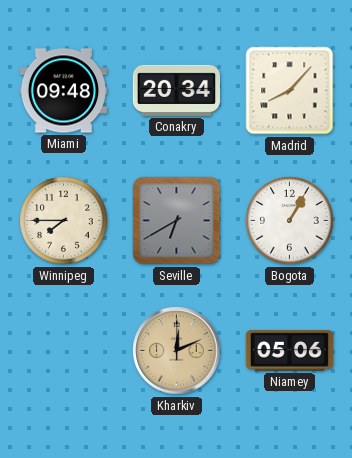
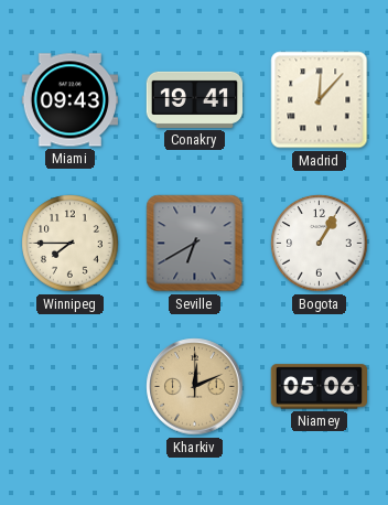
Miami: 09:48 -> 09:43 (69, 100)
Conakry: 20:34 -> 19:41 (195, 99)
Madrid: 8:07 -> 12:07 (320, 100)
